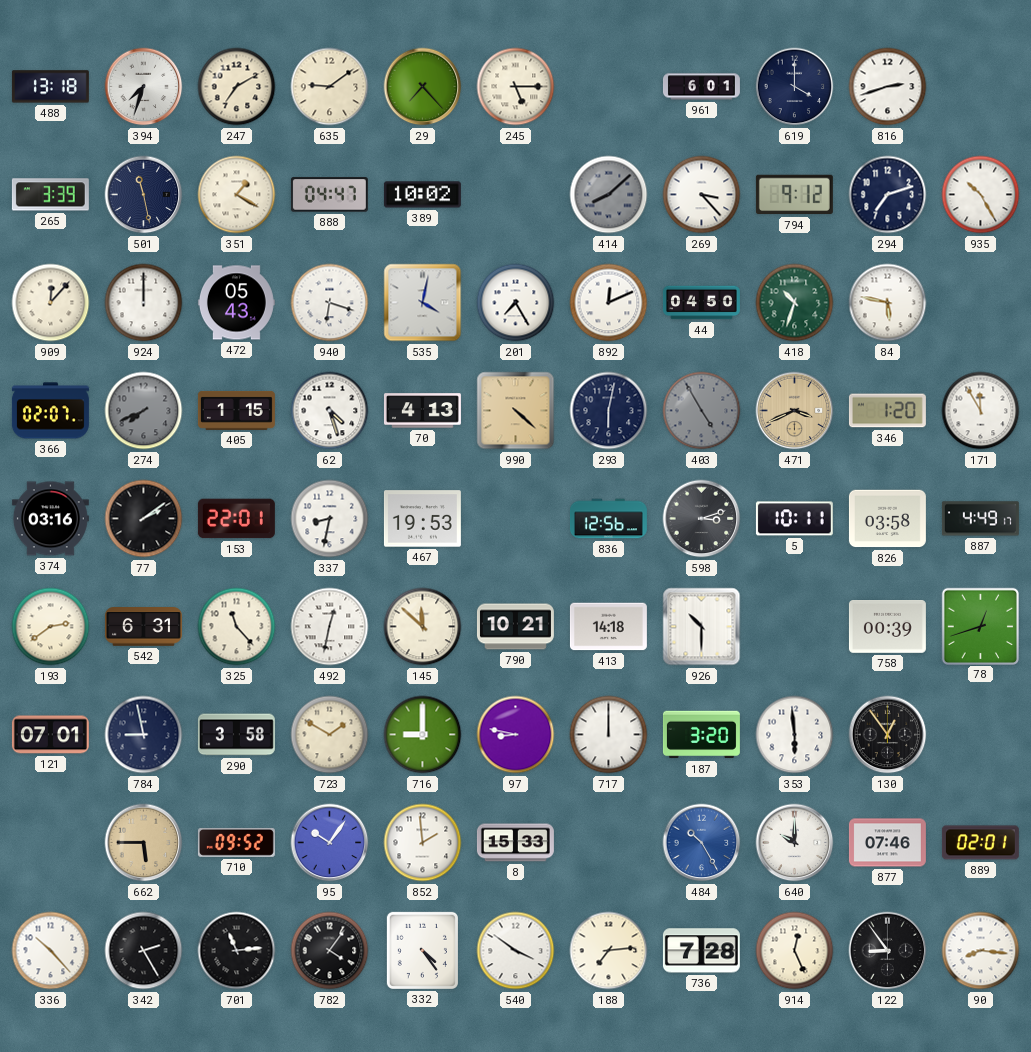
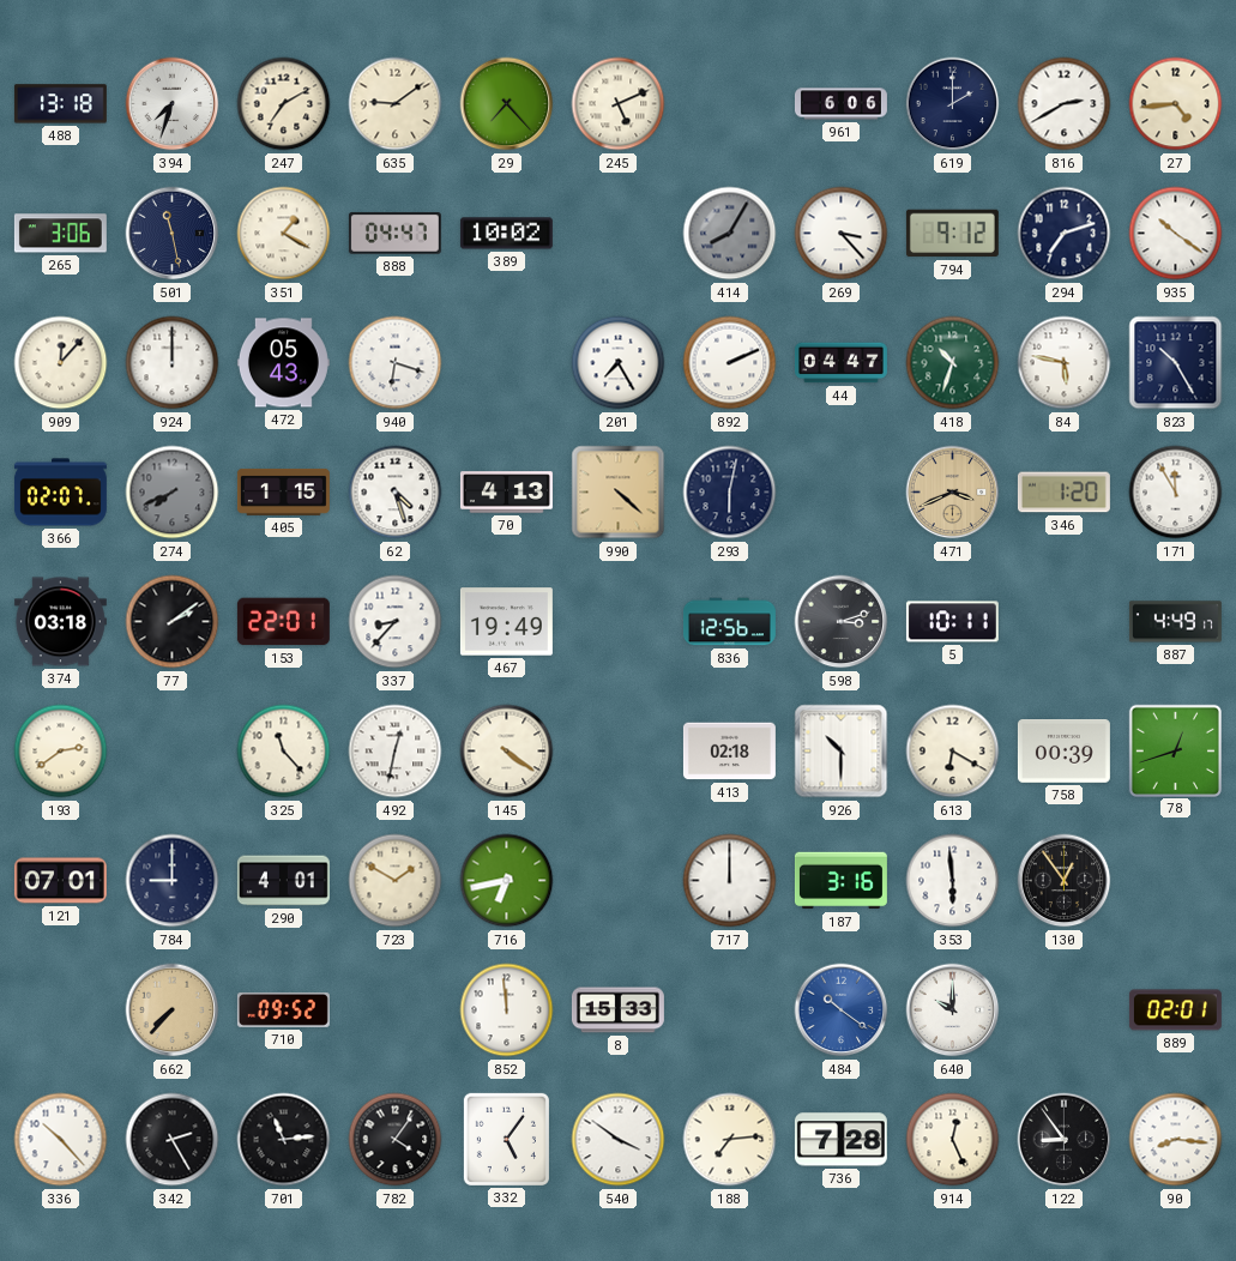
245: 5:15 -> 5:11 (619, 104)
961: 6:01 -> 6:06 (840, 104)
619: 4:00 -> 2:00 (953, 104)
816: 2:42 -> 2:40 (1065, 104)
27: none -> 4:44 (1176, 104)
265: 3:39 -> 3:06 (60, 234)
414: 8:08 -> 8:05 (730, 234)
935: 10:25 -> 10:21 (1176, 234)
535: 4:02 -> none (423, 303)
892: 12:11 -> 2:11 (730, 363)
44: 04:50 -> 04:47 (840, 363)
823: none -> 10:25 (1176, 363)
403: 4:55 -> none (702, 411)
374: 03:16 -> 03:18 (60, 622)
337: 8:32 -> 8:37 (396, 622)
467: 19:53 -> 19:49 (506, 622)
826: 03:58 -> none (887, 519)
542: 6:31 -> none (143, 627)
145: 11:52 -> 4:21 (507, 752)
790: 10:21 -> none (515, 627)
413: 14:18 -> 02:18 (729, 752)
613: none -> 6:20 (953, 752)
784: 8:58 -> 9:00 (173, 881)
290: 3:58 -> 4:01 (283, 881)
716: 9:00 -> 6:43 (507, 881)
97: 8:47 -> none (516, 735)
187: 3:20 -> 3:16 (840, 881)
662: 5:45 -> 7:37 (173, 1010)
95: 10:06 -> none (330, 843)
852: 1:59 -> 11:59 (507, 1010)
484: 10:25 -> 10:21 (842, 1010)
877: 07:46 -> none (887, 843)
332: 4:24 -> 5:06 (506, 1139)
